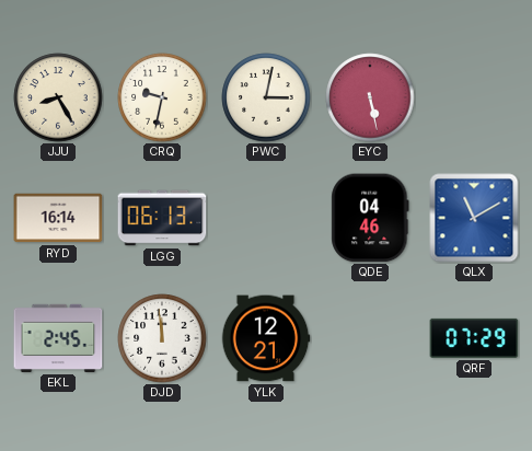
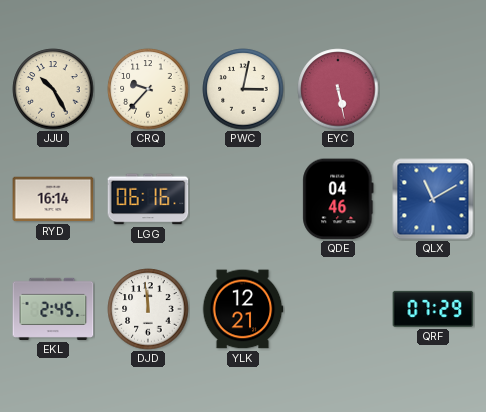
JJU: 8:25 -> 10:25 (53, 89)
CRQ: 9:32 -> 9:37 (148, 89)
LGG: 06:13 -> 06:16 (148, 199)
